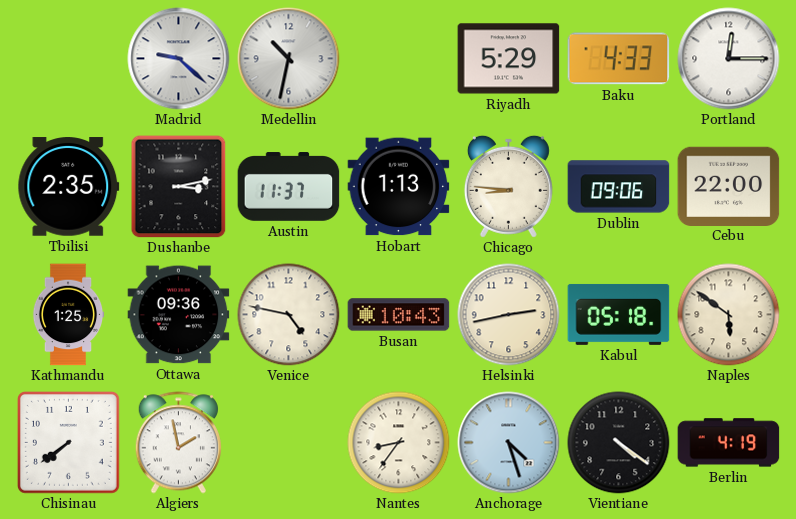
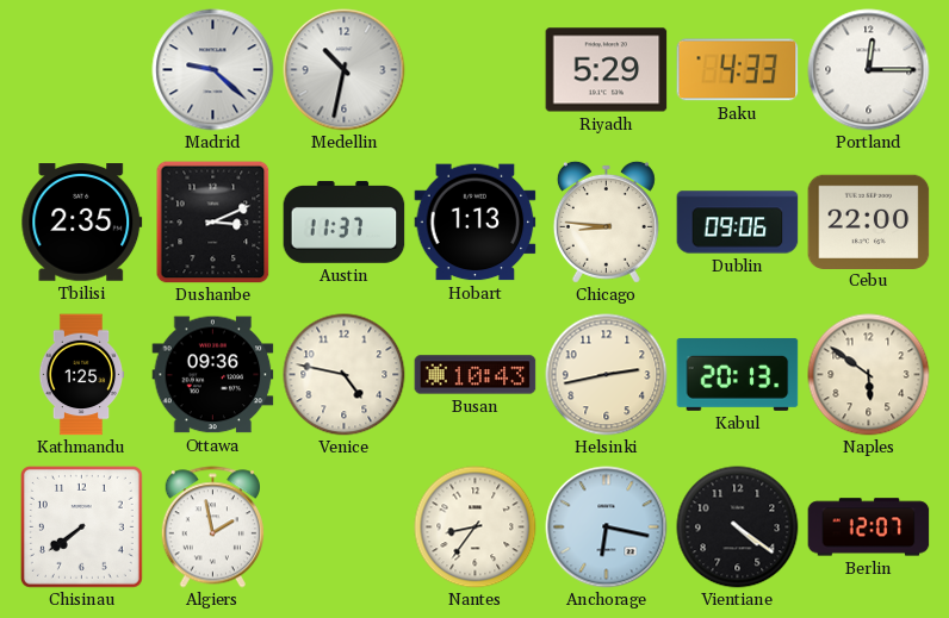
Dushanbe: 3:13 -> 3:11 (213, 223)
Kabul: 05:18 -> 20:13 (738, 374)
Anchorage: 4:27 -> 6:17 (607, 528)
Berlin: 4:19 -> 12:07 (869, 528)
